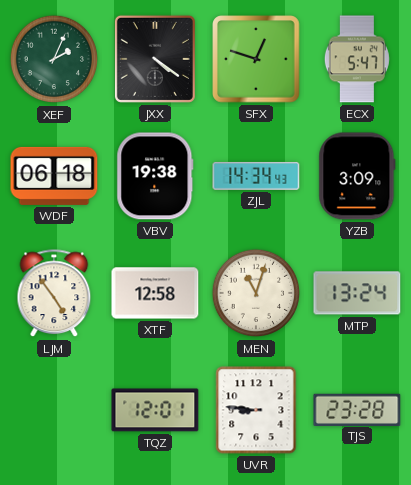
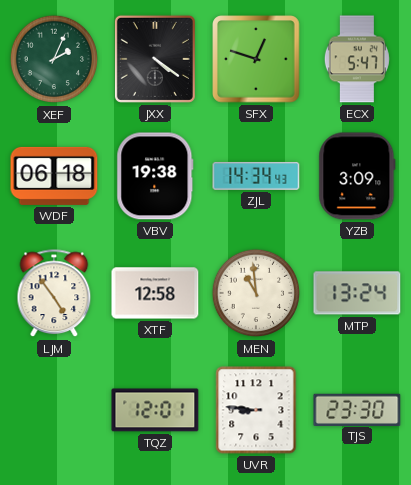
MEN: 11:03 -> 10:59 (256, 293)
TJS: 23:28 -> 23:30 (357, 409)
